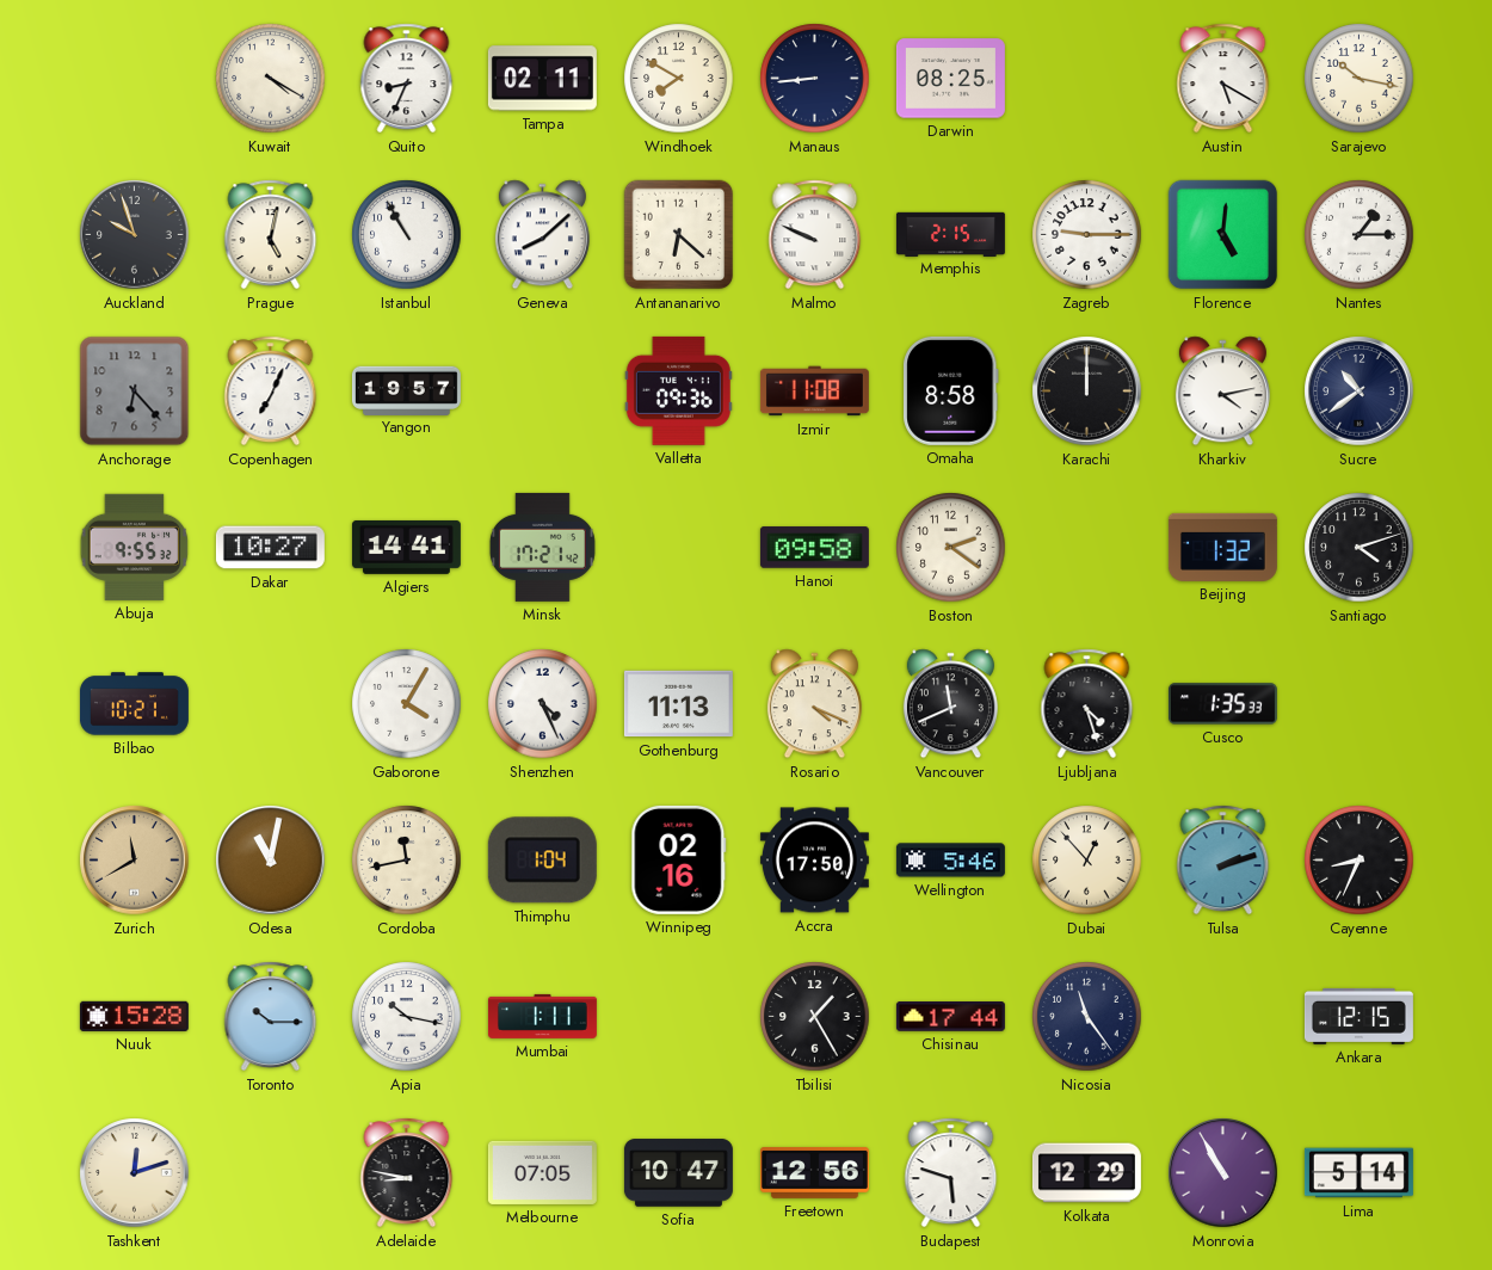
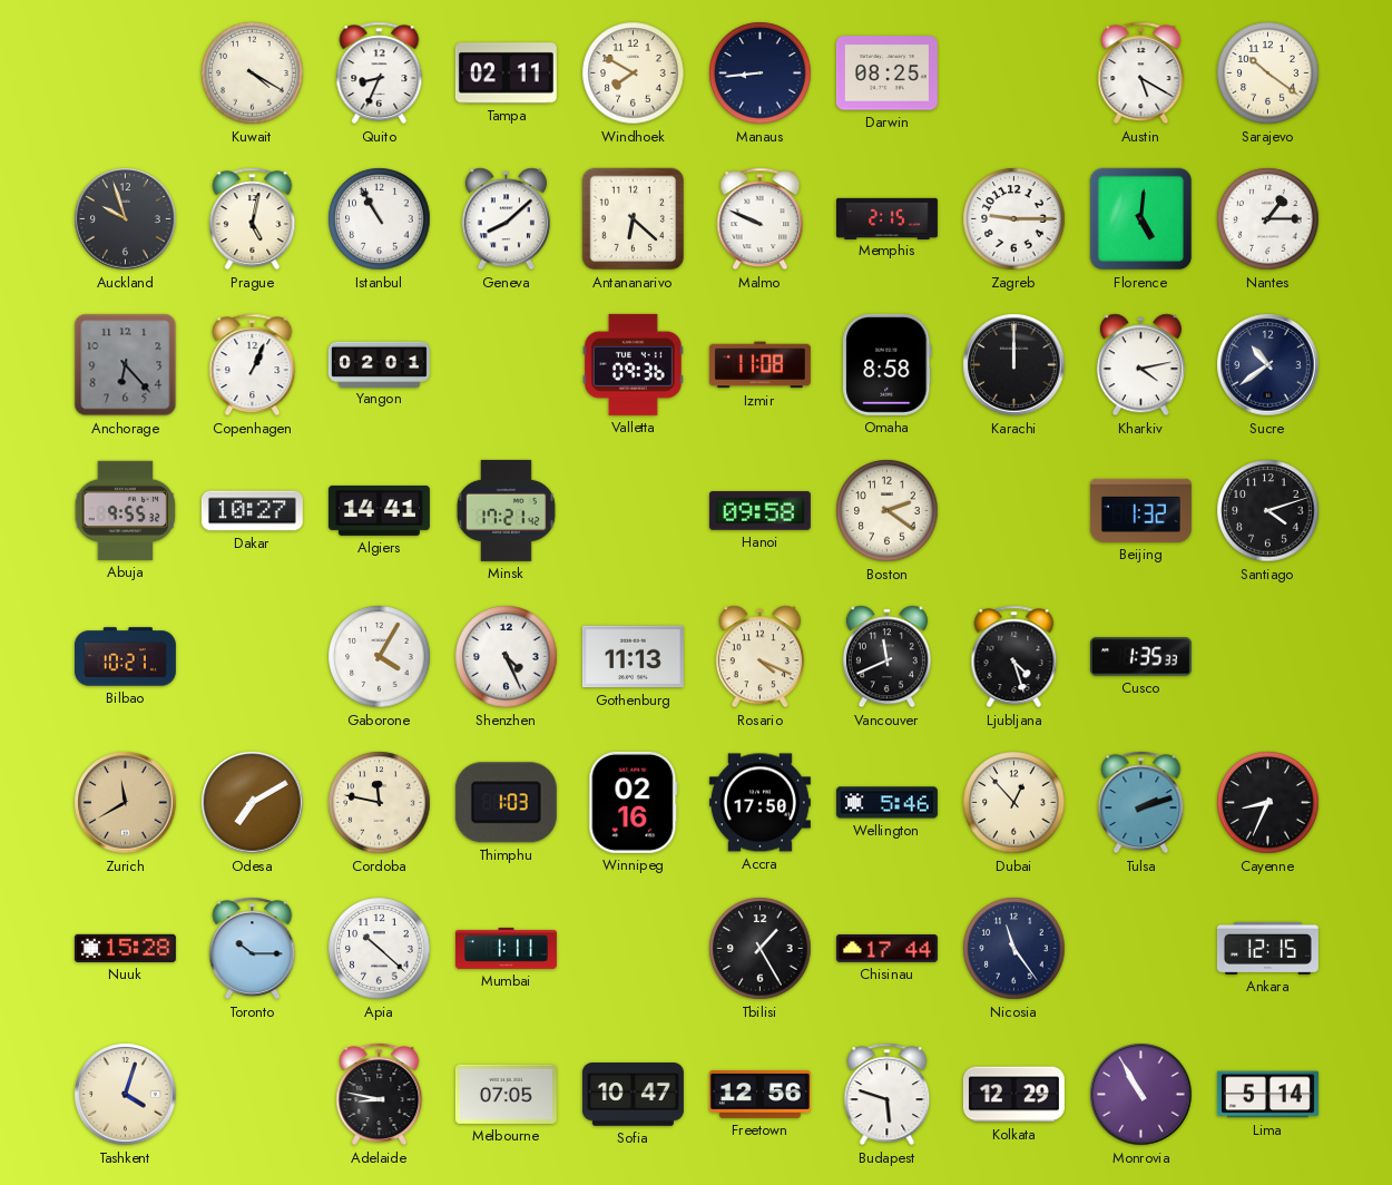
Sarajevo: 10:17 -> 10:21 (1268, 74)
Copenhagen: 7:04 -> 1:04 (253, 365)
Yangon: 19:57 -> 02:01 (379, 364)
Odesa: 11:02 -> 7:10 (253, 803)
Cordoba: 11:43 -> 11:47 (380, 803)
Thimphu: 1:04 -> 1:03 (506, 803)
Apia: 10:17 -> 10:22 (380, 949)
Tashkent: 12:12 -> 4:03 (126, 1095)
